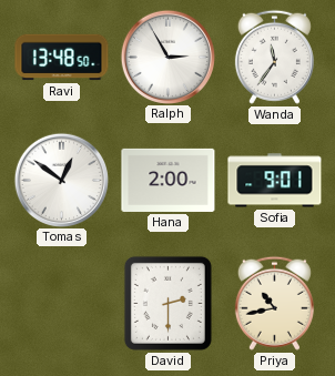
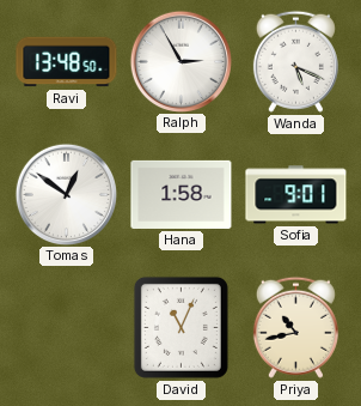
Wanda: 11:36 -> 5:19 (295, 61)
Hana: 2:00 -> 1:58 (182, 194)
David: 2:30 -> 11:04 (180, 327)
